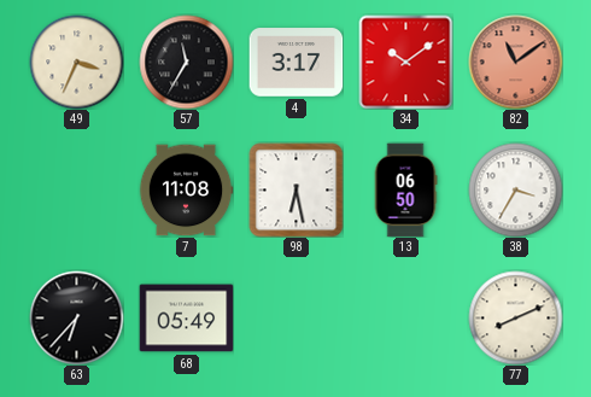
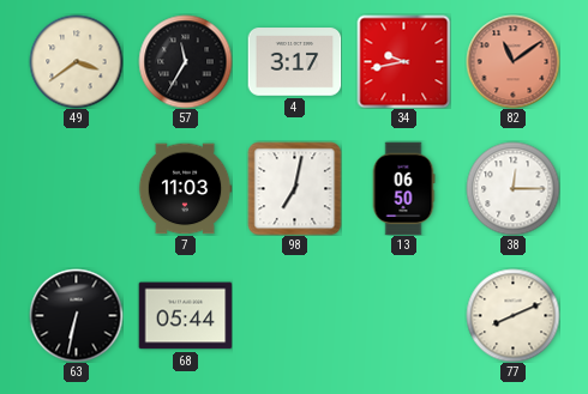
49: 3:34 -> 3:39 (76, 61)
34: 10:09 -> 9:43 (403, 61)
7: 11:08 -> 11:03 (185, 189)
98: 6:28 -> 7:02 (294, 188)
38: 3:35 -> 12:15 (512, 188)
63: 6:37 -> 6:32 (76, 315)
68: 05:49 -> 05:44 (185, 316)
